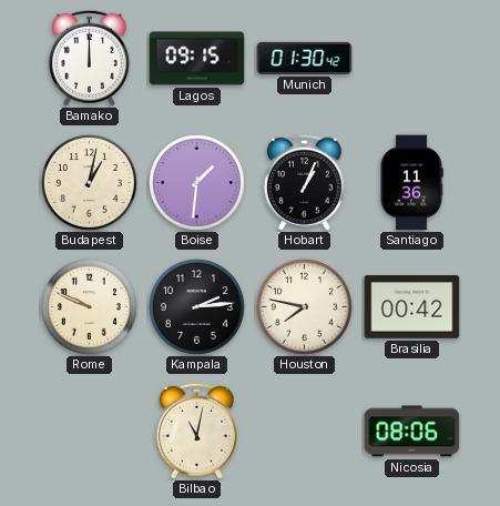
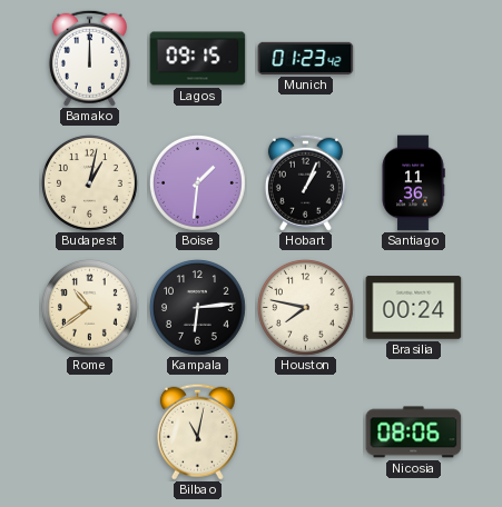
Munich: 01:30 -> 01:23 (306, 58)
Rome: 9:49 -> 10:39 (89, 307)
Kampala: 2:14 -> 6:14 (197, 307)
Brasilia: 00:42 -> 00:24 (414, 308)
